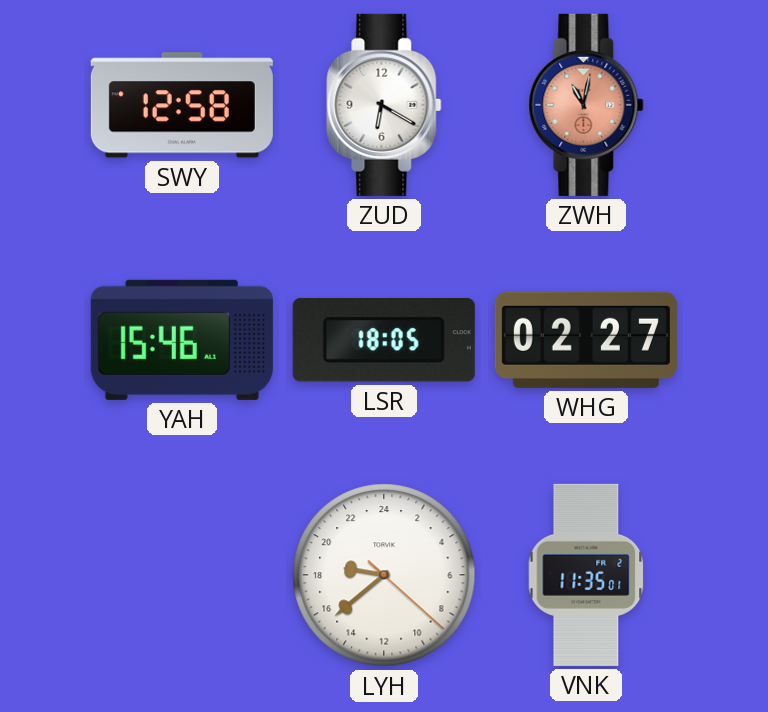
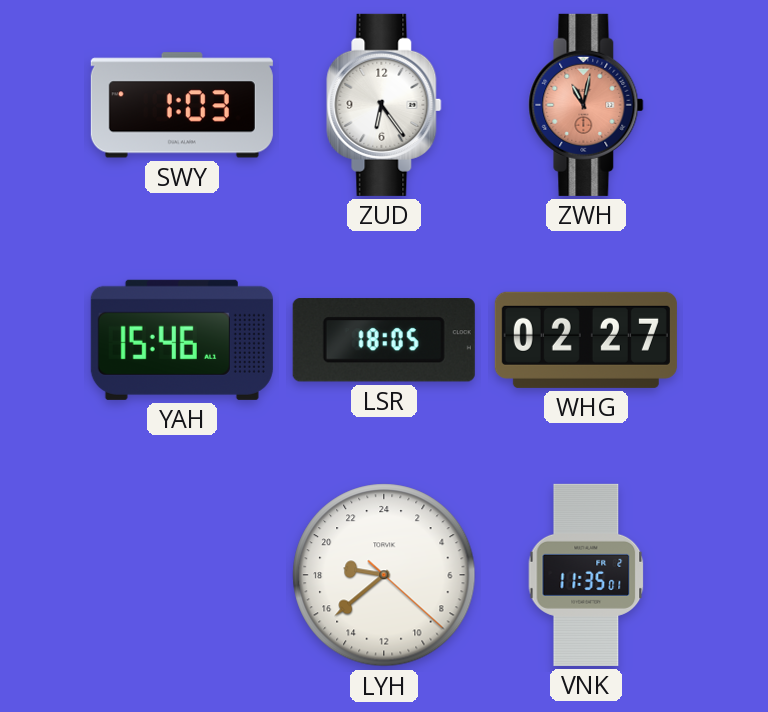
SWY: 12:58 -> 1:03 (182, 105)
ZUD: 6:20 -> 6:24 (384, 105)
